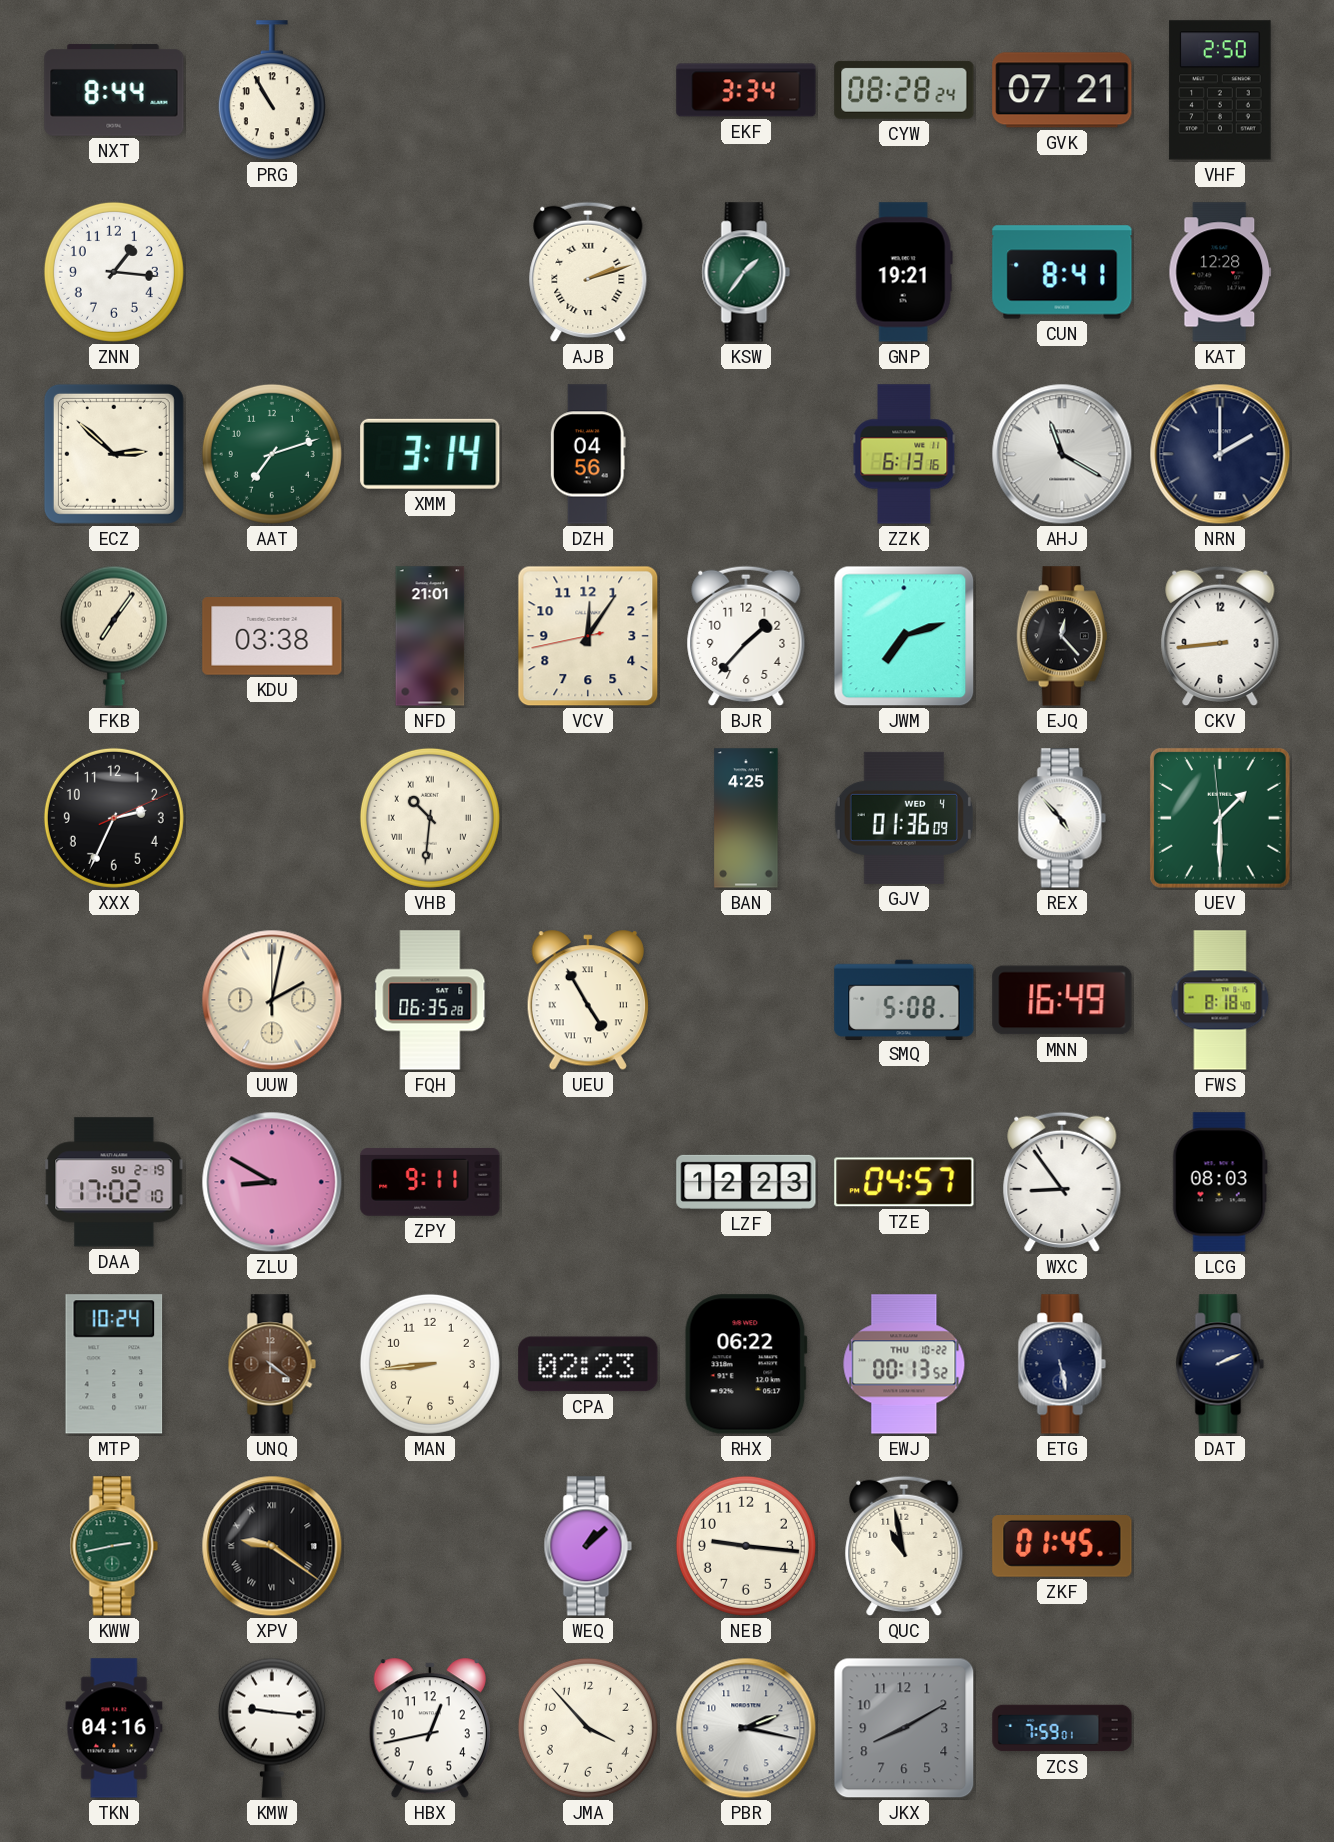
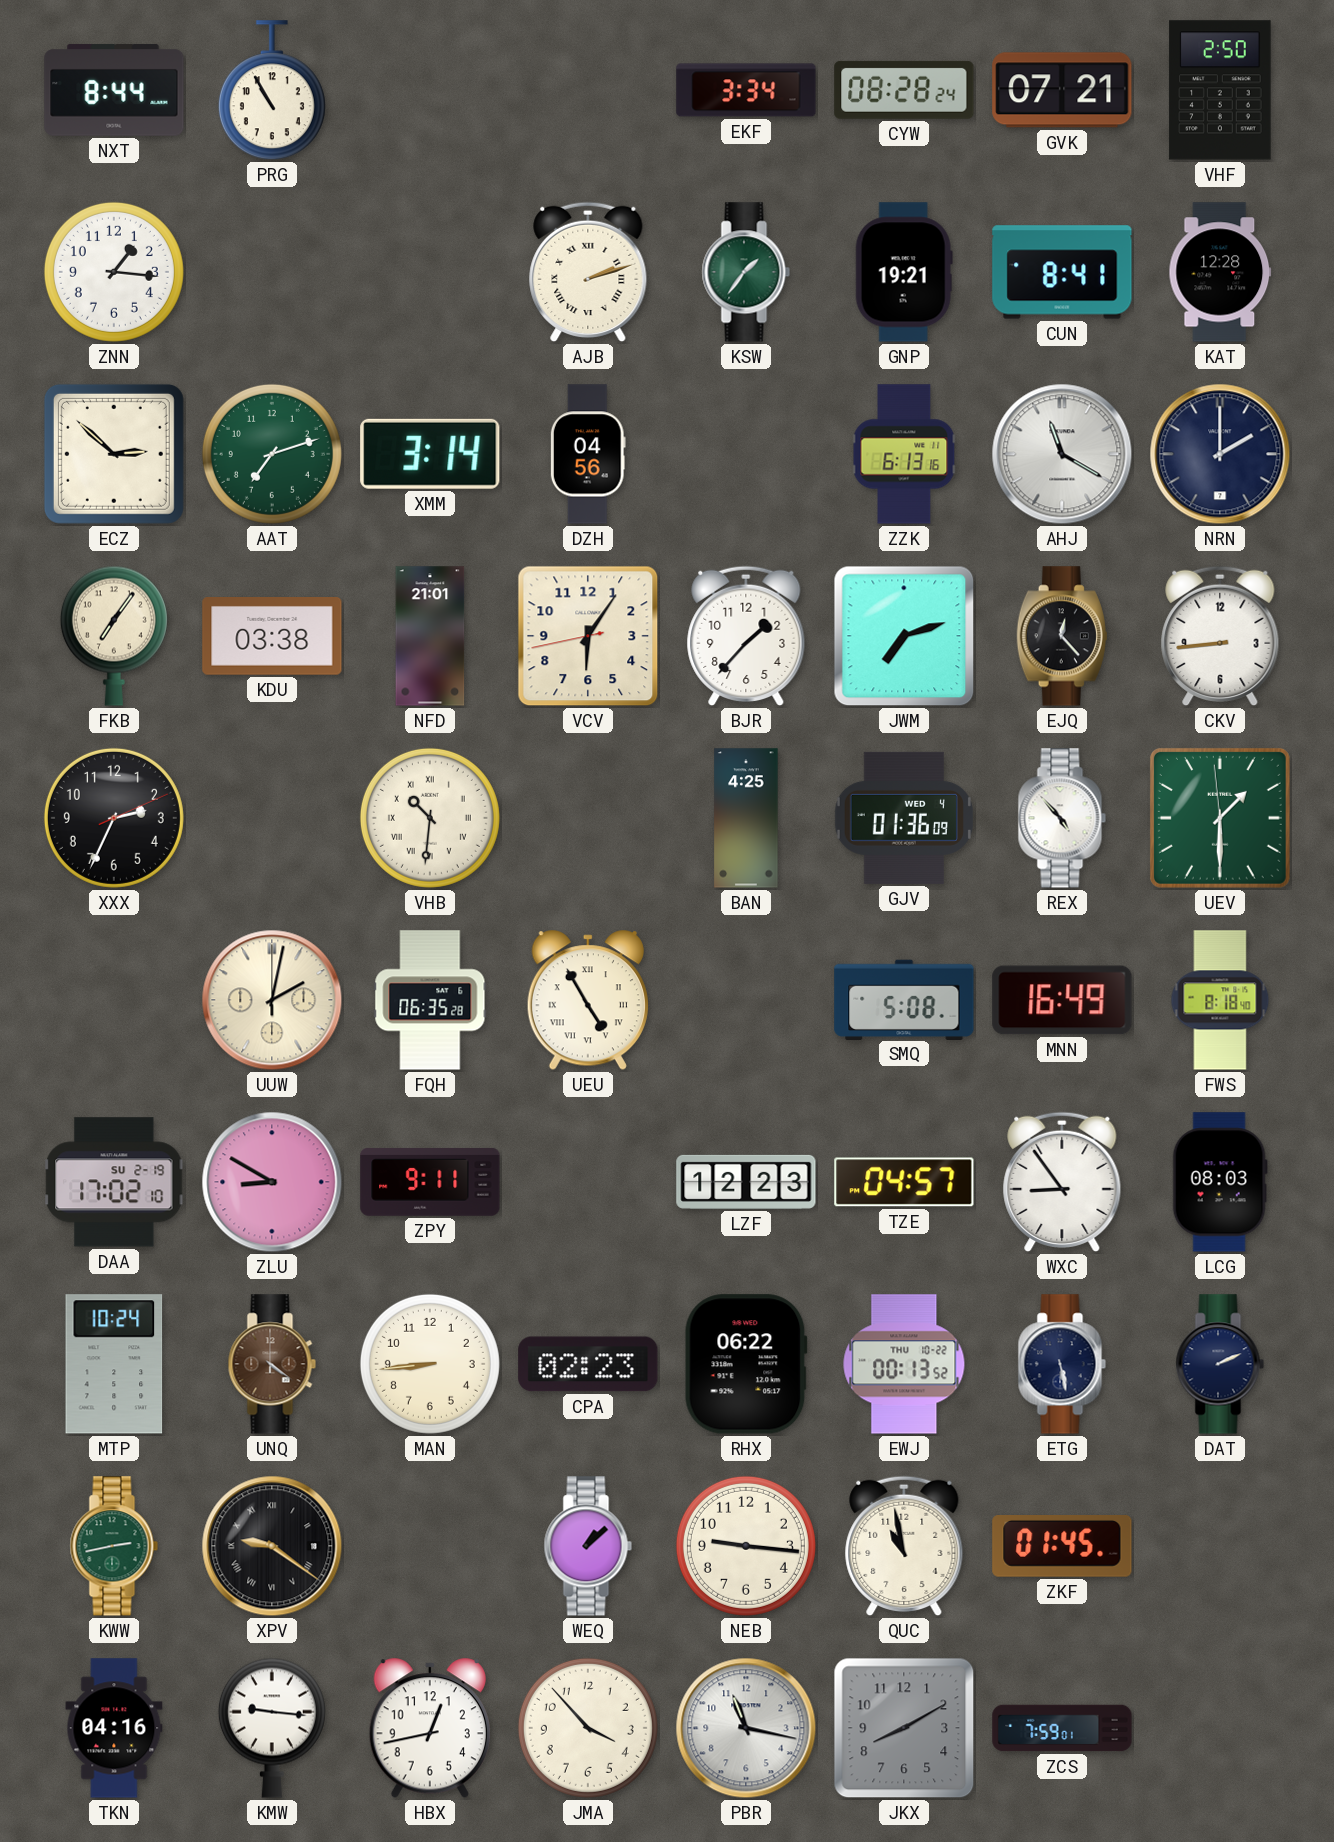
VCV: 12:05 -> 6:05 (588, 636)
PBR: 2:17 -> 11:17 (746, 1728)
